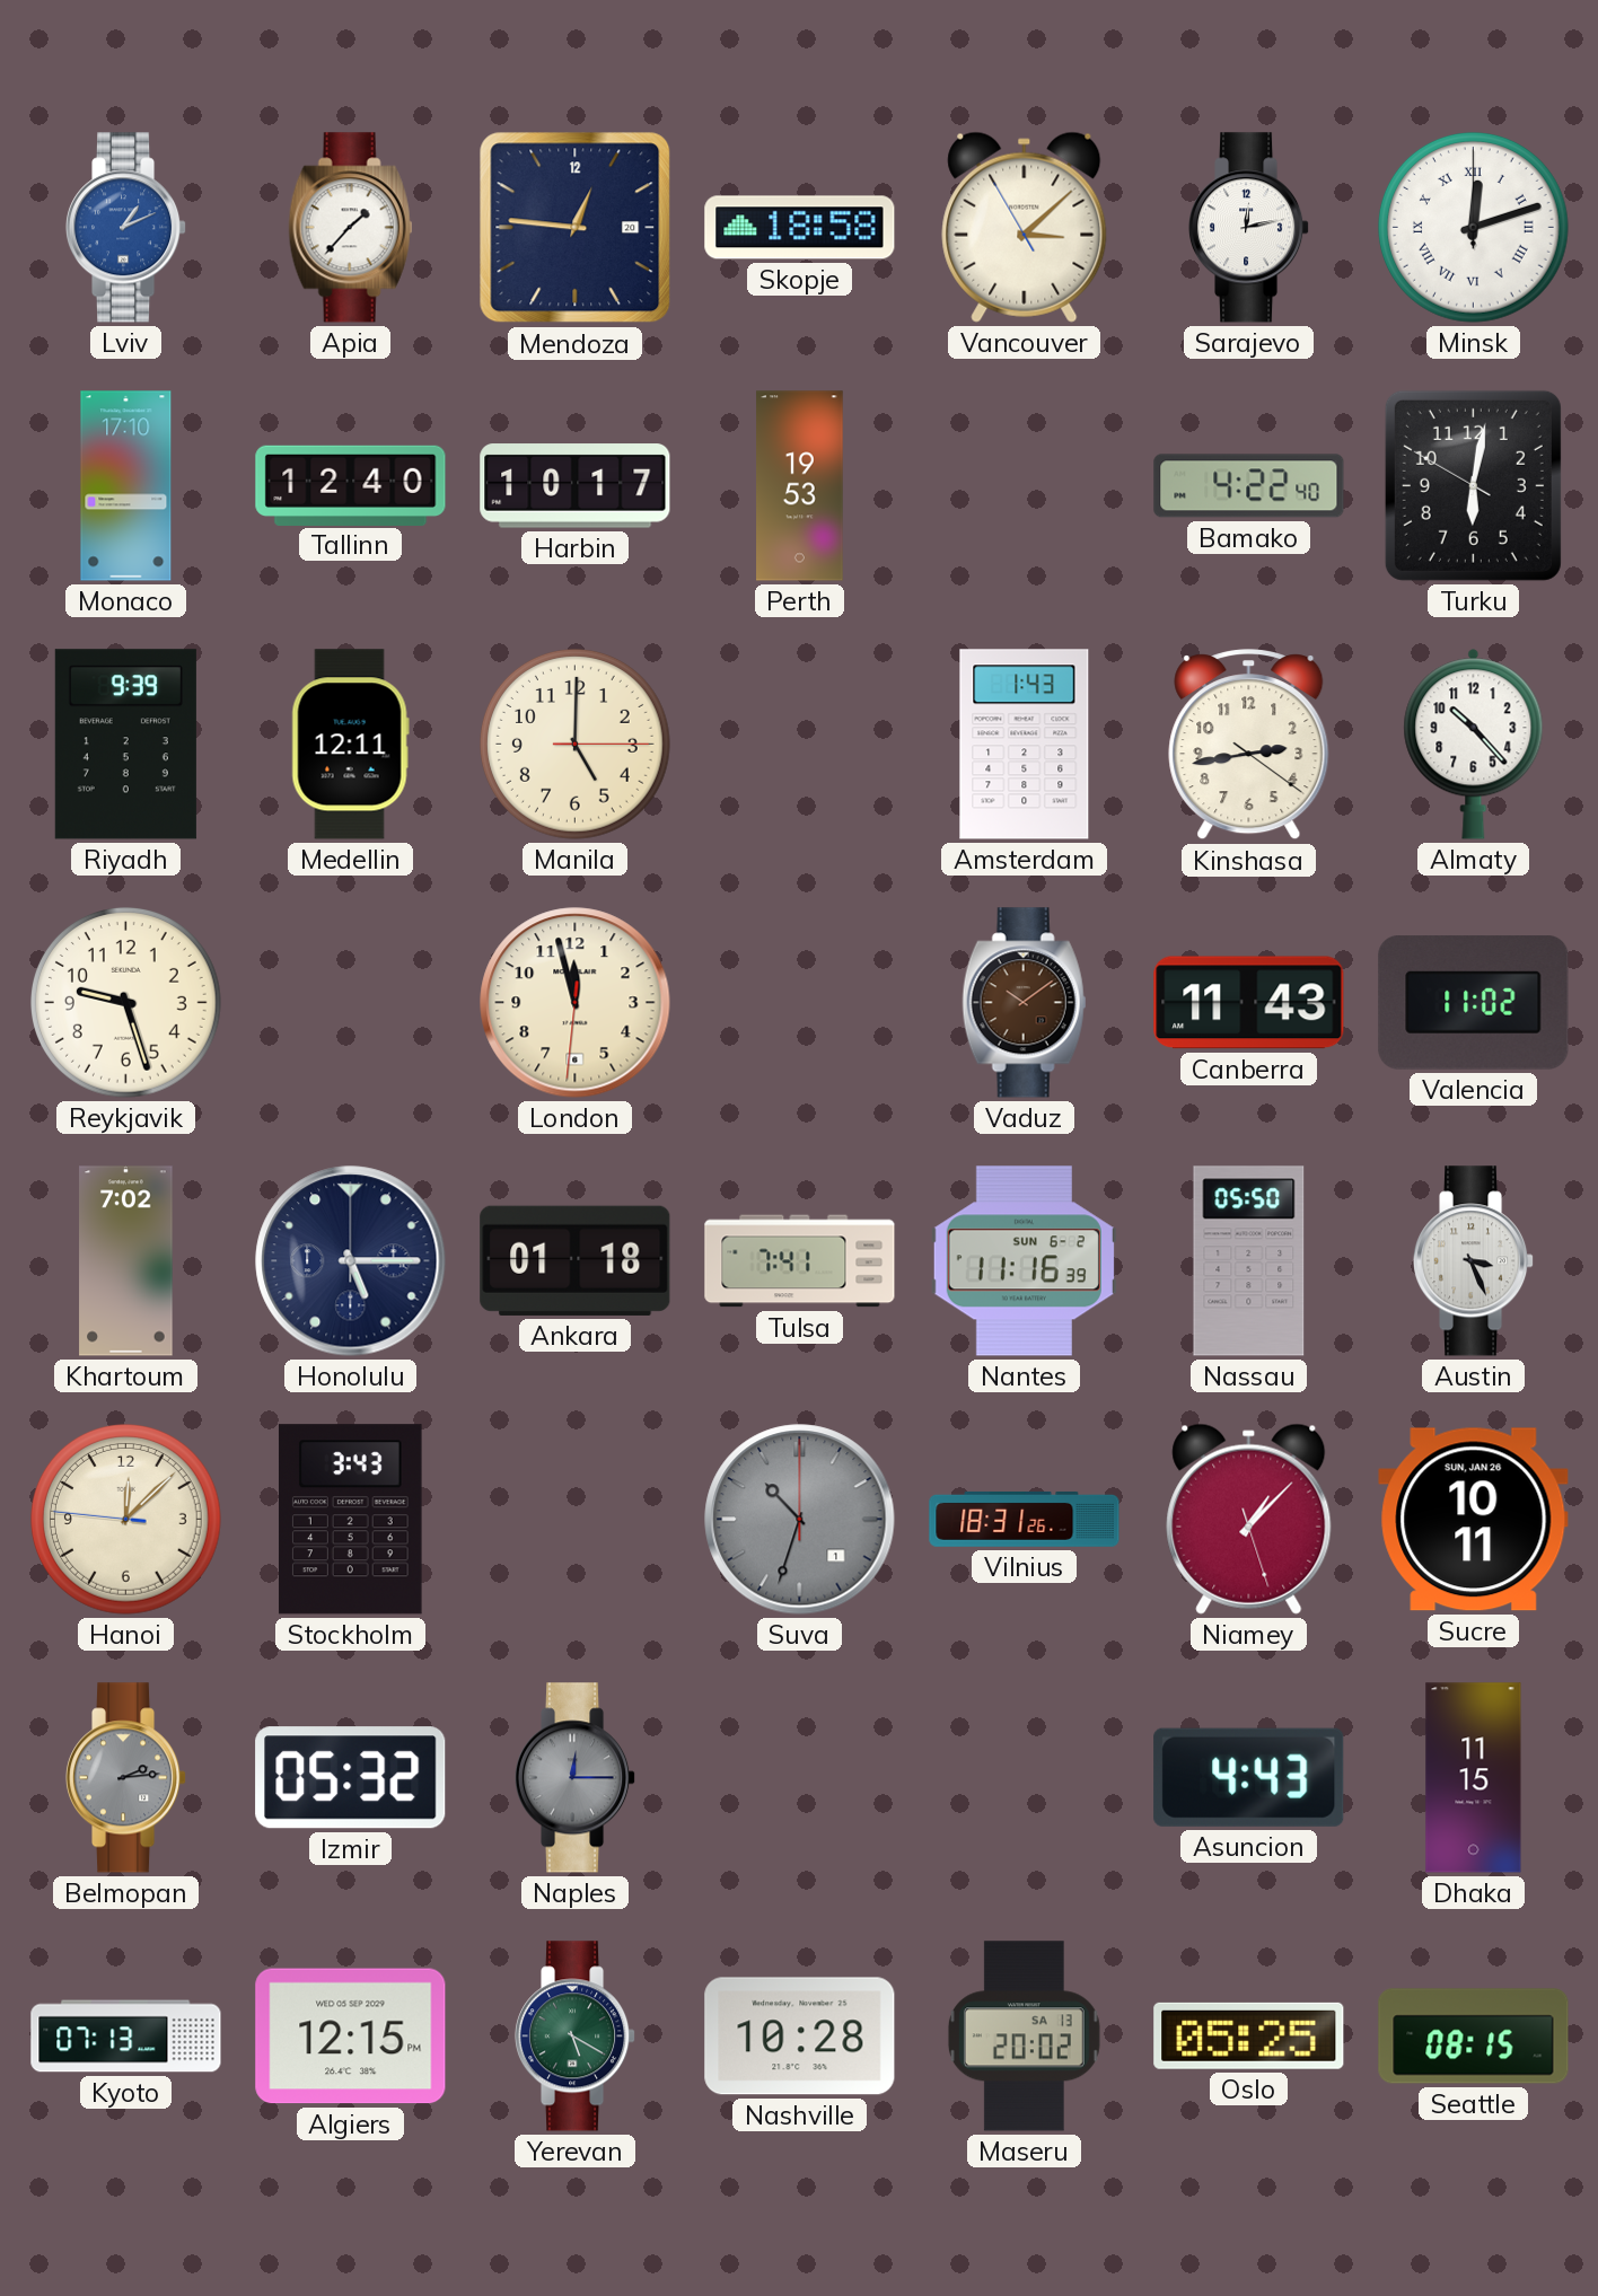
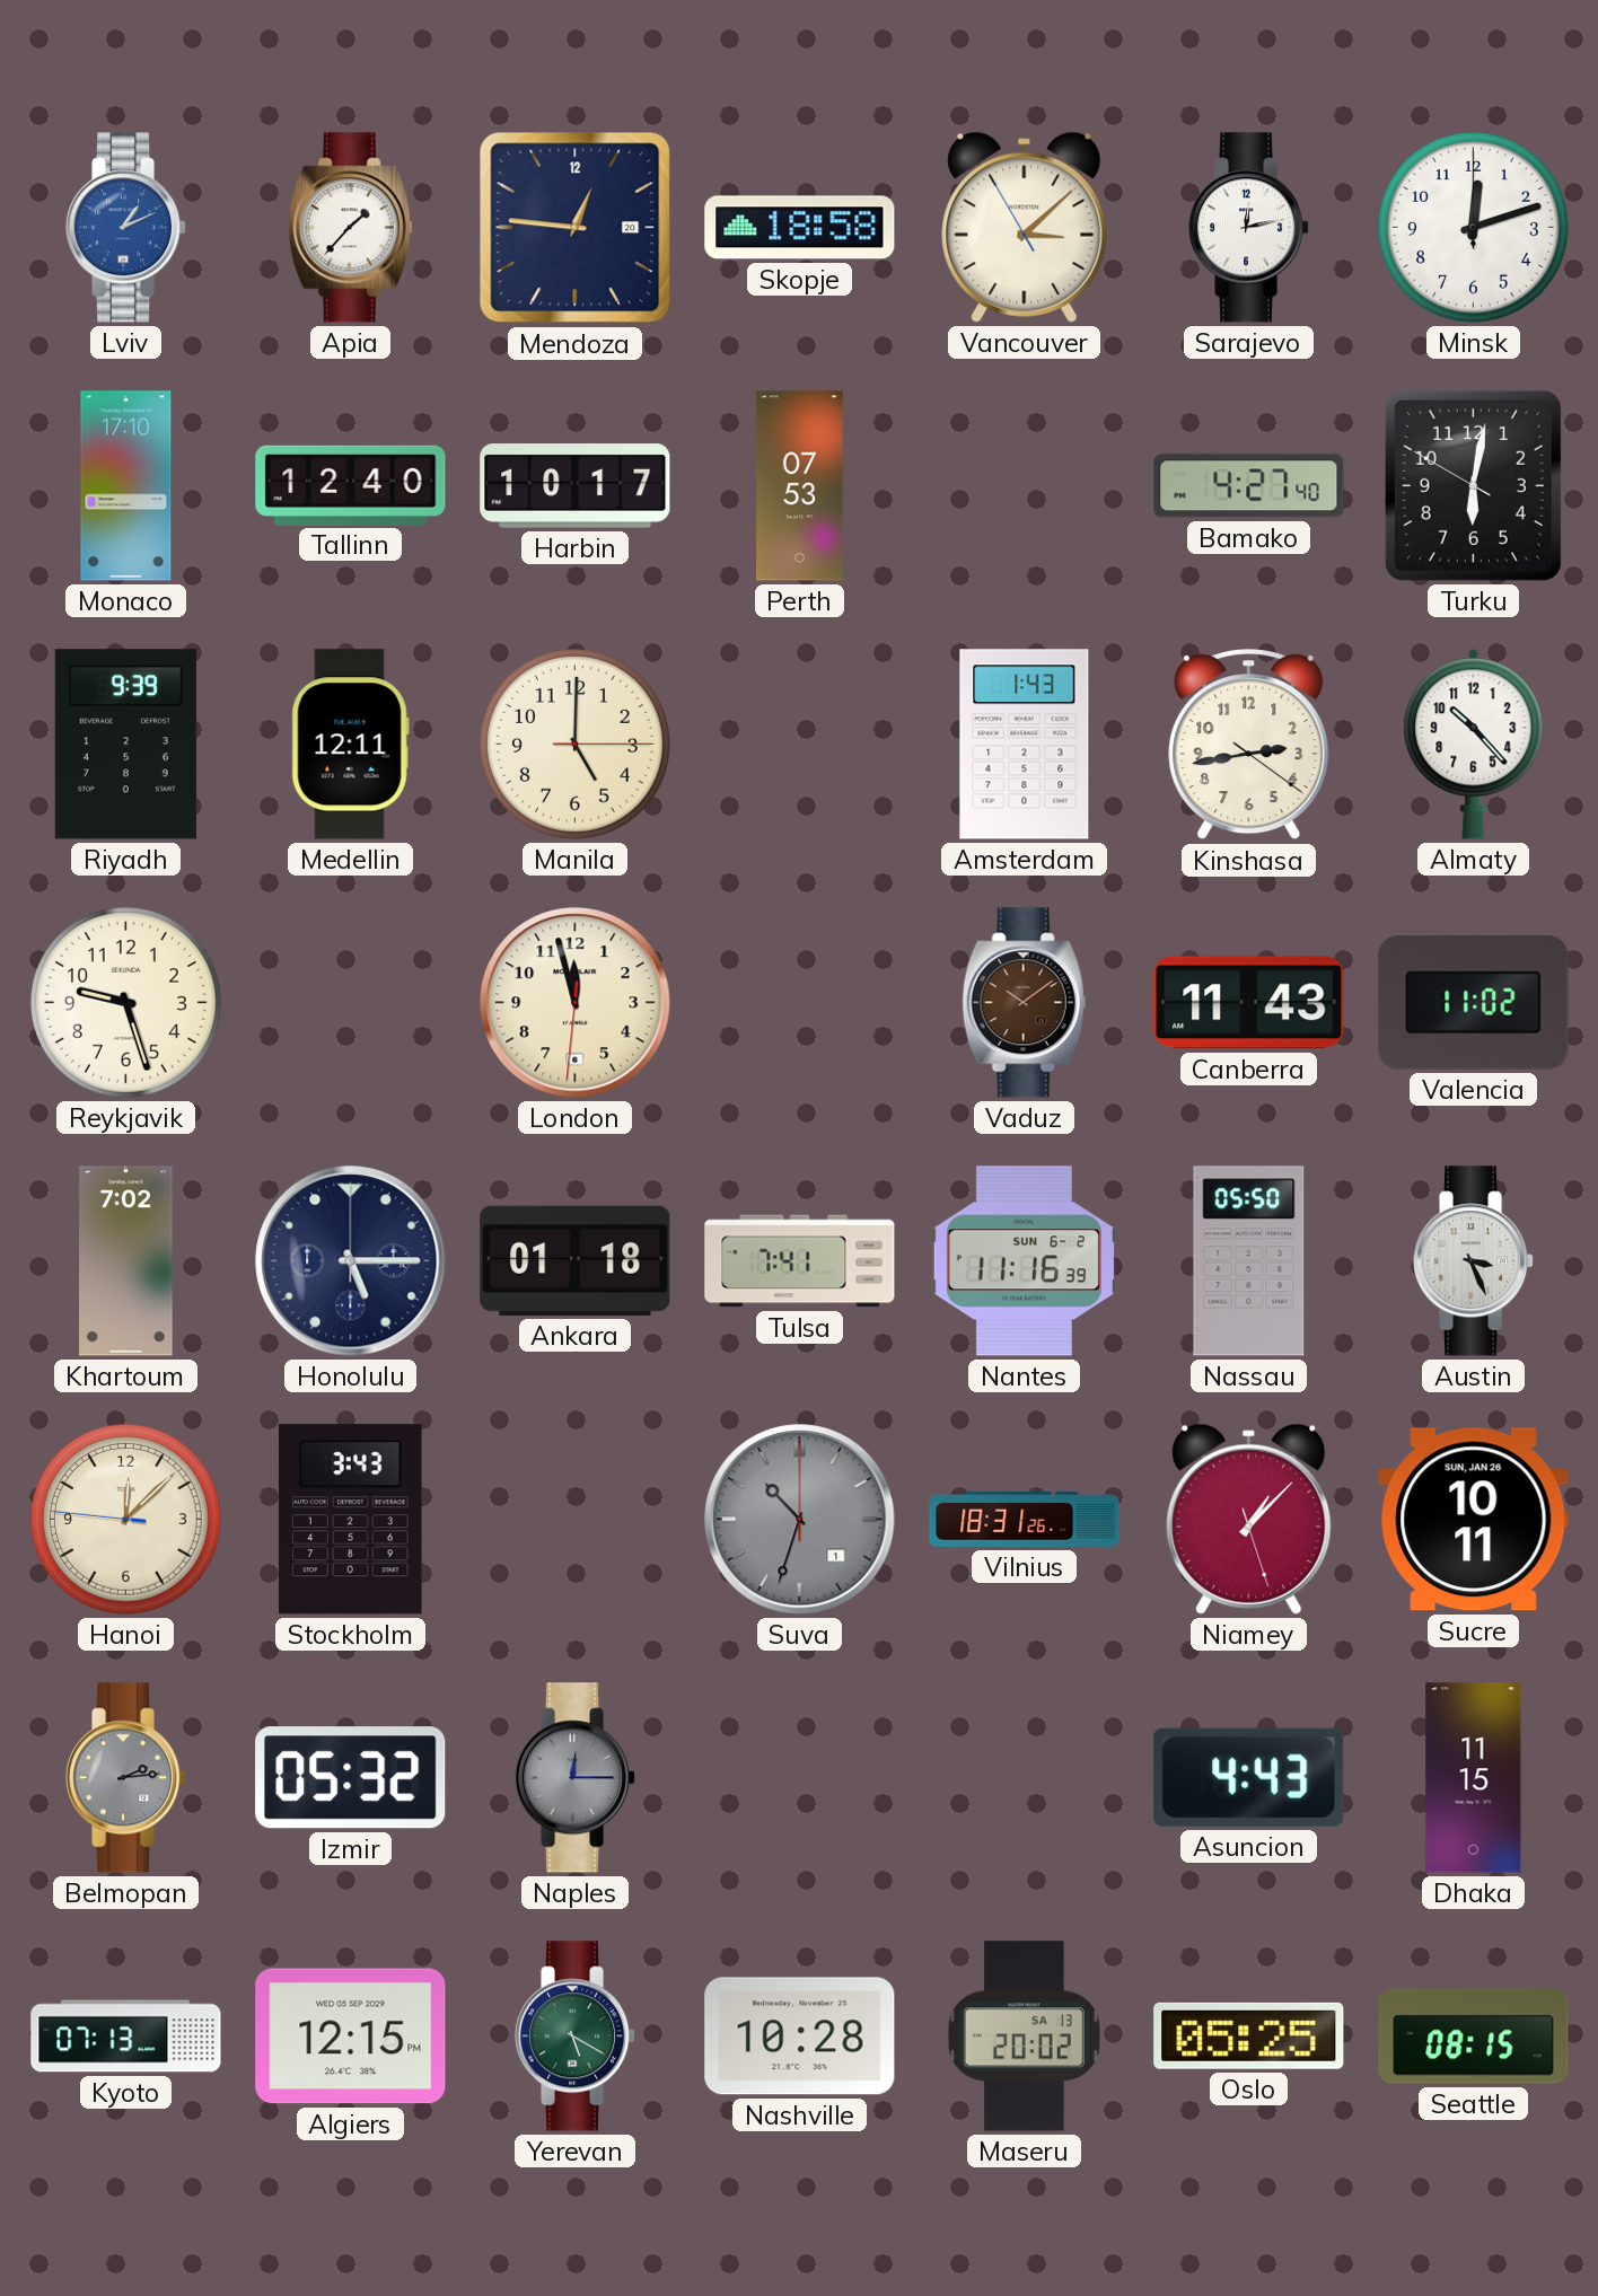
Minsk numerals: Roman -> Arabic (1474, 228)
Perth: 19:53 -> 07:53 (800, 486)
Bamako: 4:22 -> 4:27 (1249, 486)
